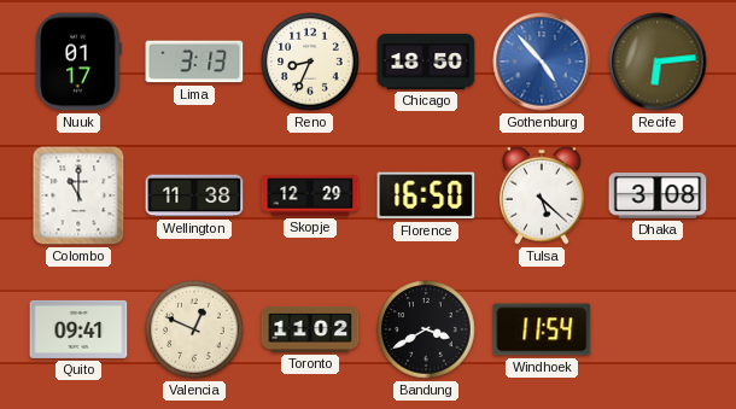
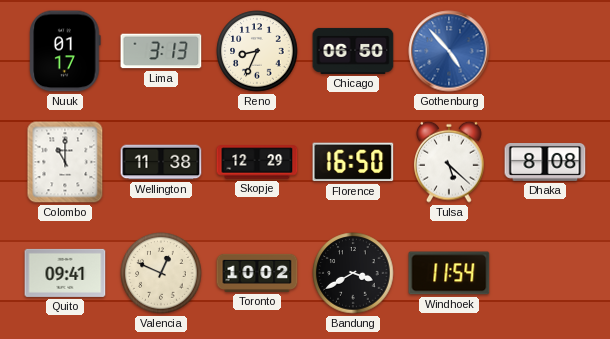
Chicago: 18:50 -> 06:50 (353, 51)
Recife: 6:14 -> none (658, 62)
Dhaka: 3:08 -> 8:08 (545, 163)
Toronto: 11:02 -> 10:02 (257, 273)
